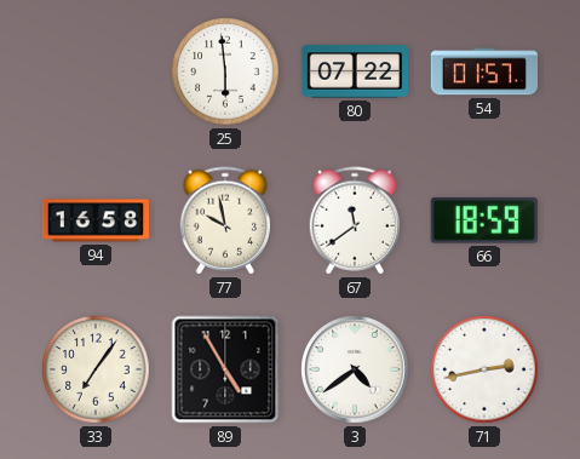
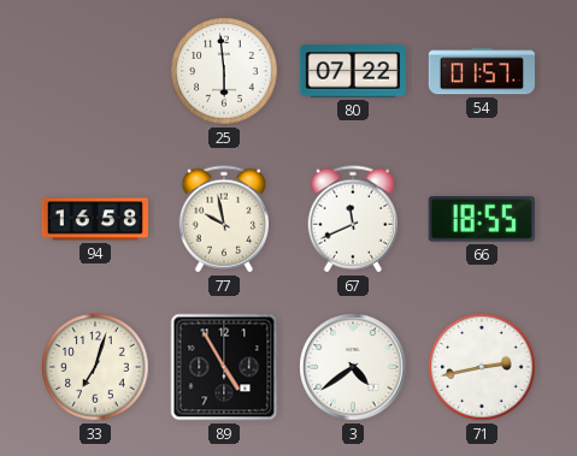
67: 11:39 -> 11:41 (352, 219)
66: 18:59 -> 18:55 (482, 220)
33: 7:06 -> 7:03 (95, 367)
